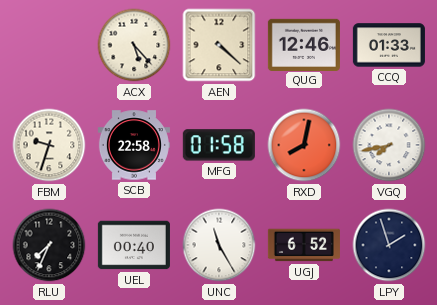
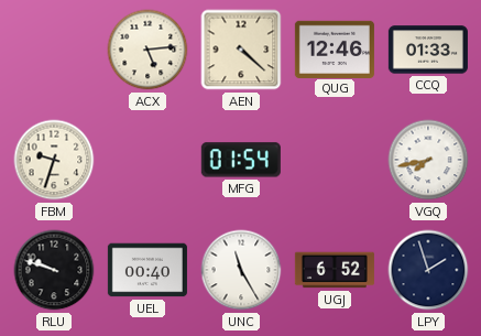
ACX: 5:23 -> 5:14 (147, 50)
SCB: 22:58 -> none (134, 145)
MFG: 01:58 -> 01:54 (241, 160)
RXD: 8:02 -> none (304, 145)
RLU: 7:34 -> 9:48 (54, 270)
